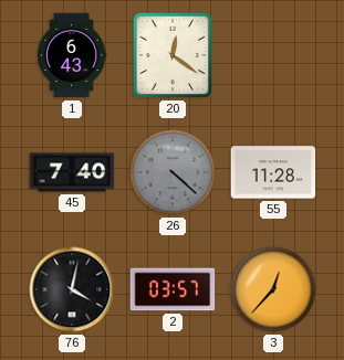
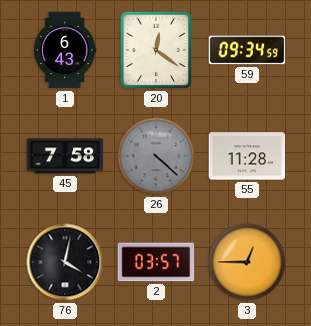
59: none -> 09:34 (247, 50)
45: 7:40 -> 7:58 (65, 156)
3: 12:37 -> 12:45 (247, 262)
